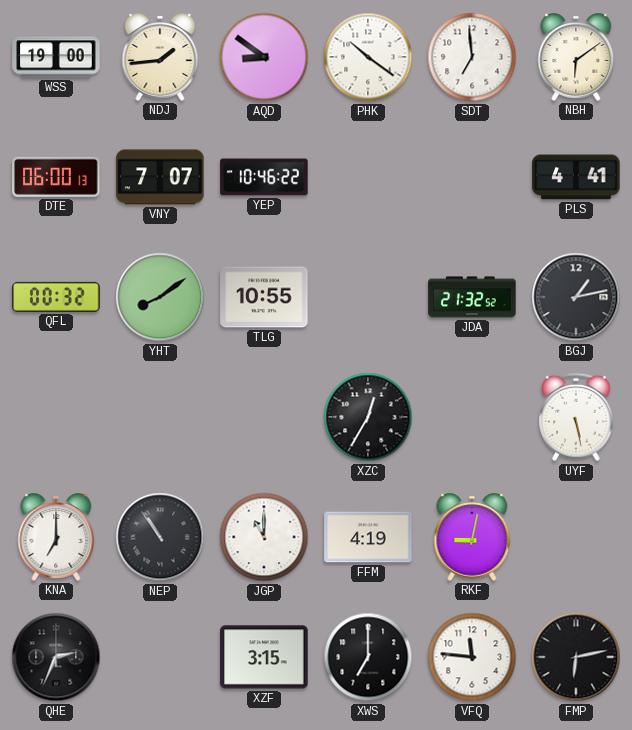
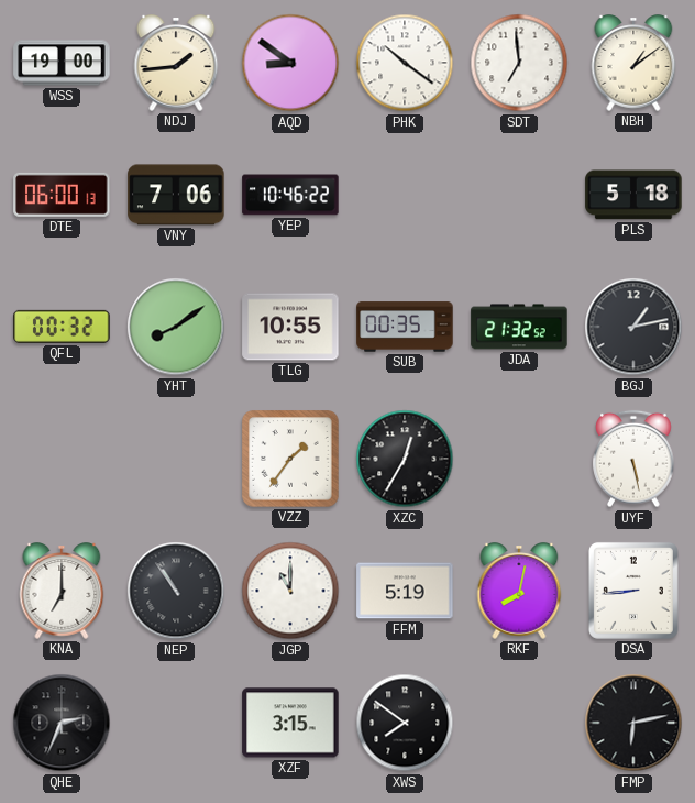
NBH: 6:09 -> 1:09 (633, 63)
VNY: 7:07 -> 7:06 (176, 195)
PLS: 4:41 -> 5:18 (633, 195)
SUB: none -> 00:35 (405, 327)
VZZ: none -> 1:36 (290, 459)
FFM: 4:19 -> 5:19 (405, 591)
RKF: 9:02 -> 8:02 (519, 591)
DSA: none -> 8:44 (633, 591)
XWS: 7:00 -> 7:51 (405, 723)
VFQ: 11:46 -> none (472, 657)
